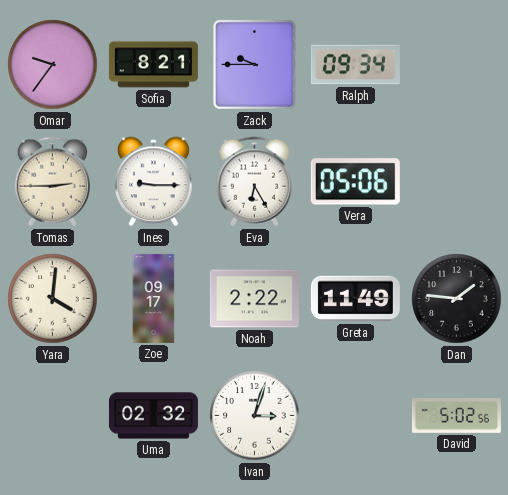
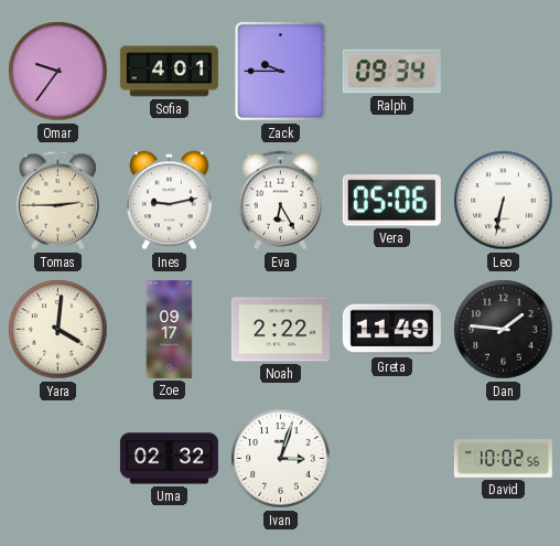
Sofia: 8:21 -> 4:01 (169, 72)
Ines: 9:15 -> 9:13 (170, 201)
Leo: none -> 6:32 (504, 201)
David: 5:02 -> 10:02 (503, 459)
